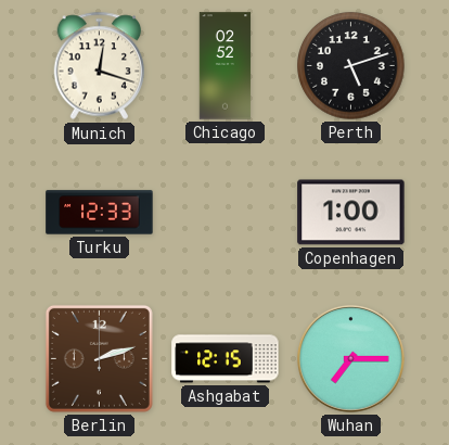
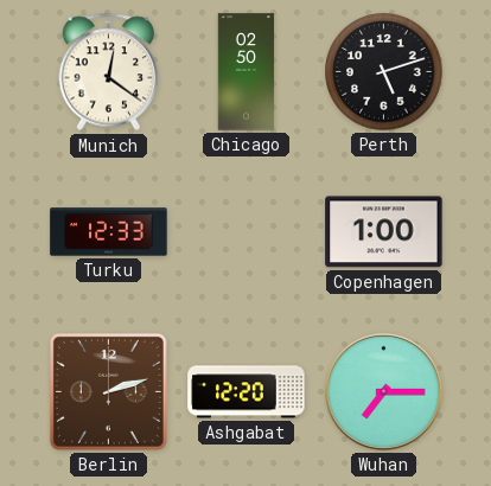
Munich: 12:18 -> 12:21 (109, 72)
Chicago: 02:52 -> 02:50 (247, 72)
Ashgabat: 12:15 -> 12:20 (247, 392)
